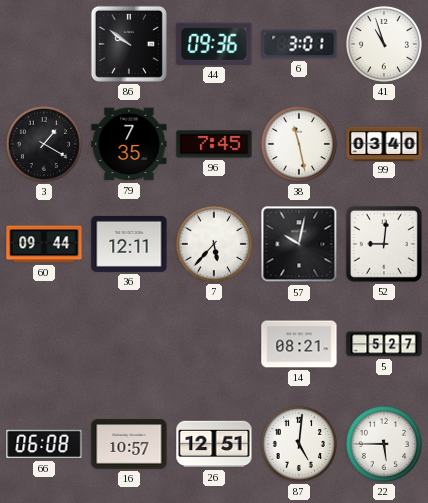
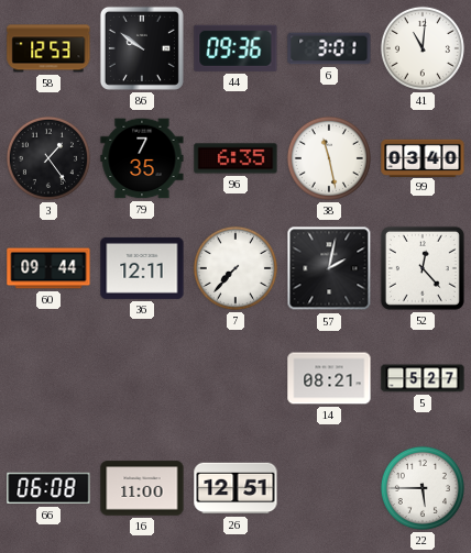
58: none -> 12:53 (48, 48)
41: 10:57 -> 11:01 (423, 48)
3: 1:20 -> 1:24 (48, 158)
96: 7:45 -> 6:35 (235, 158)
7: 5:37 -> 7:37 (235, 268)
57: 10:02 -> 2:02 (329, 268)
52: 9:01 -> 12:23 (423, 268)
16: 10:57 -> 11:00 (142, 488)
87: 5:01 -> none (299, 444)
